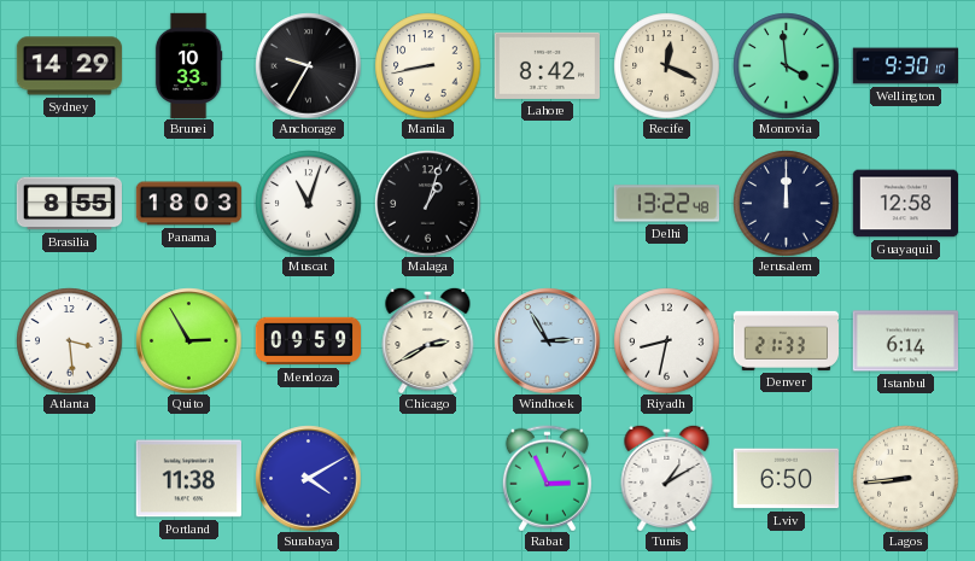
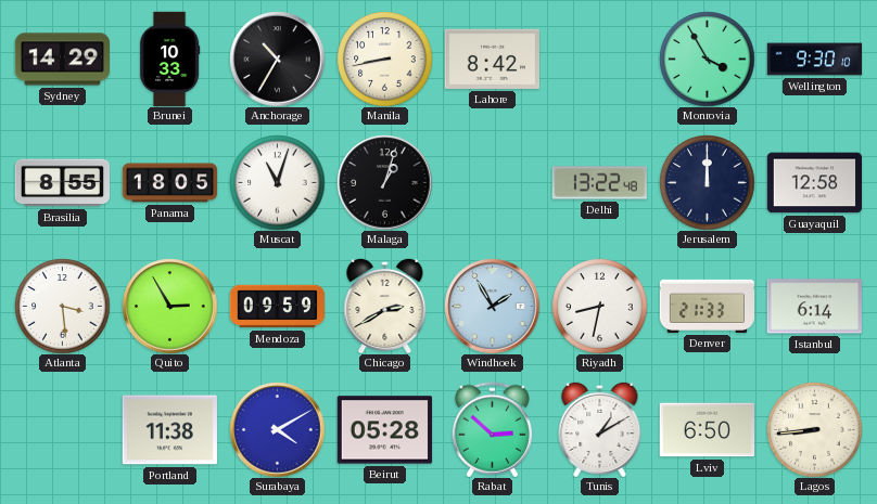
Anchorage: 9:35 -> 10:35 (277, 59)
Recife: 12:19 -> none (666, 65)
Monrovia: 3:59 -> 3:55 (707, 59)
Panama: 18:03 -> 18:05 (169, 183)
Windhoek: 2:55 -> 1:55 (492, 306)
Beirut: none -> 05:28 (384, 430)
Rabat: 2:56 -> 2:52 (492, 429)
